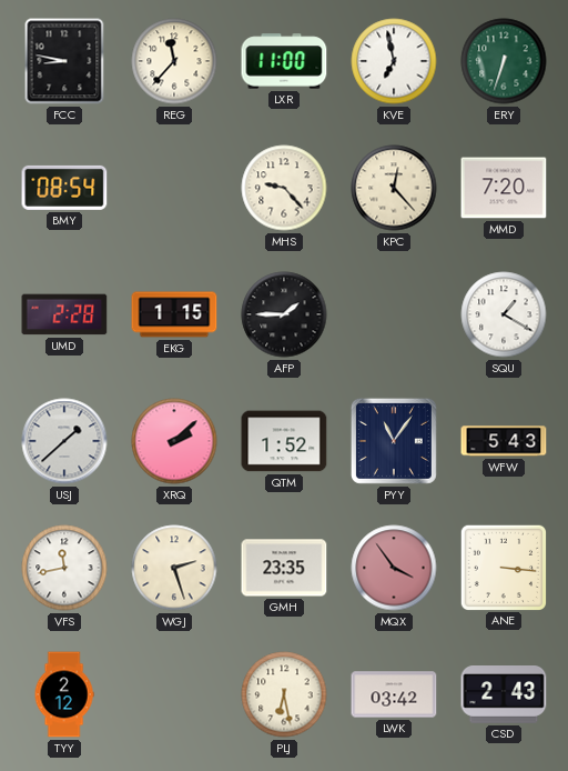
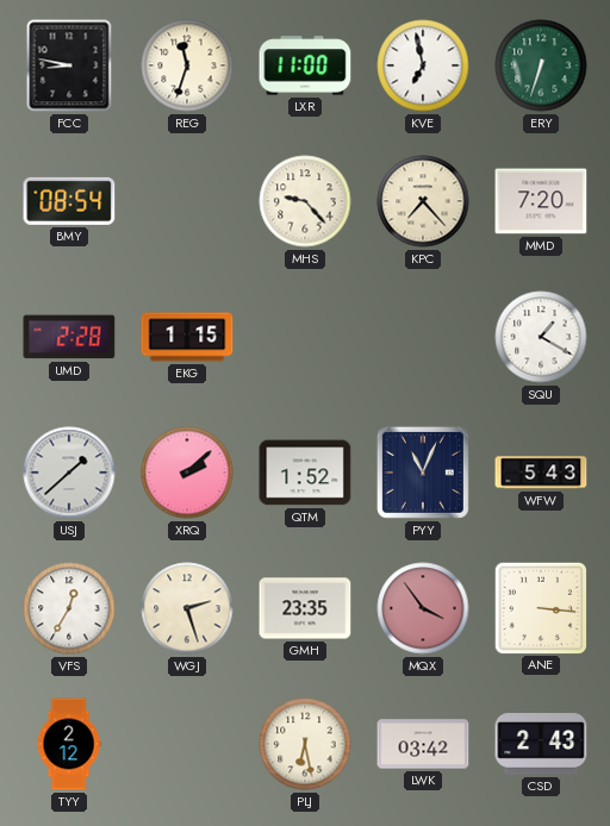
REG: 11:37 -> 11:33 (187, 65)
KPC: 12:23 -> 7:23 (423, 201)
AFP: 1:45 -> none (284, 314)
PYY: 11:06 -> 11:04 (423, 473)
VFS: 11:43 -> 12:35 (69, 608)
